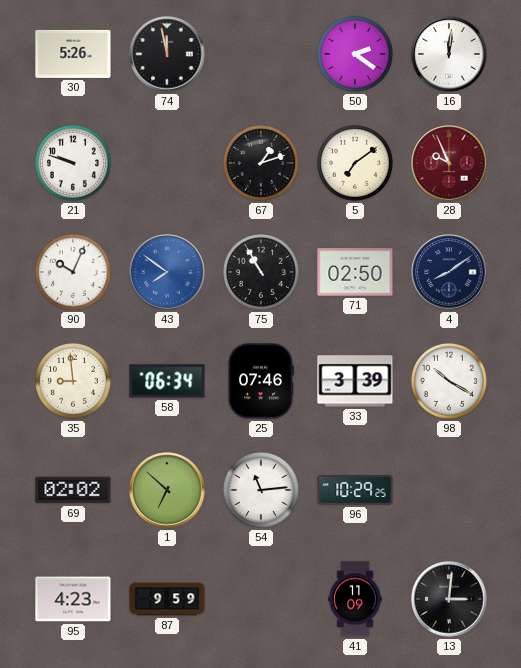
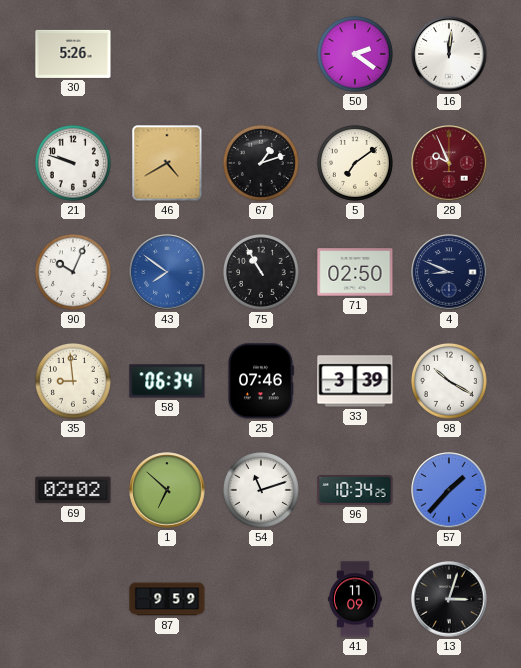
74: 11:58 -> none (167, 54)
46: none -> 4:40 (167, 163)
4: 8:09 -> 8:49 (449, 272)
54: 11:14 -> 11:12 (261, 490)
96: 10:29 -> 10:34 (355, 490)
57: none -> 1:37 (449, 490)
95: 4:23 -> none (73, 599)
13: 3:01 -> 3:03 (449, 599)
